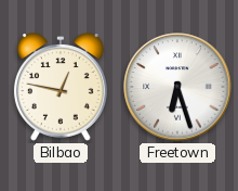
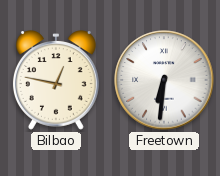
Freetown: 6:27 -> 6:31 (164, 80)
